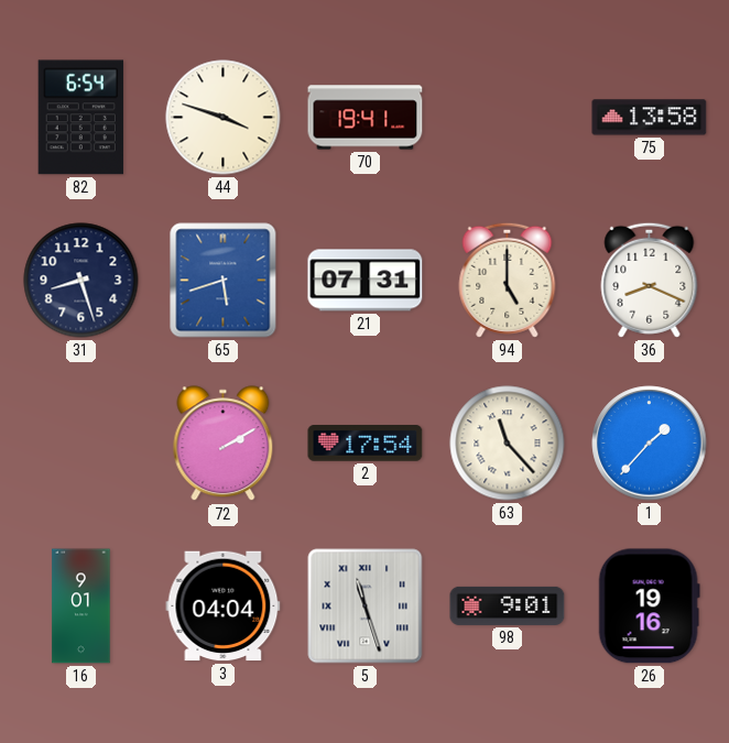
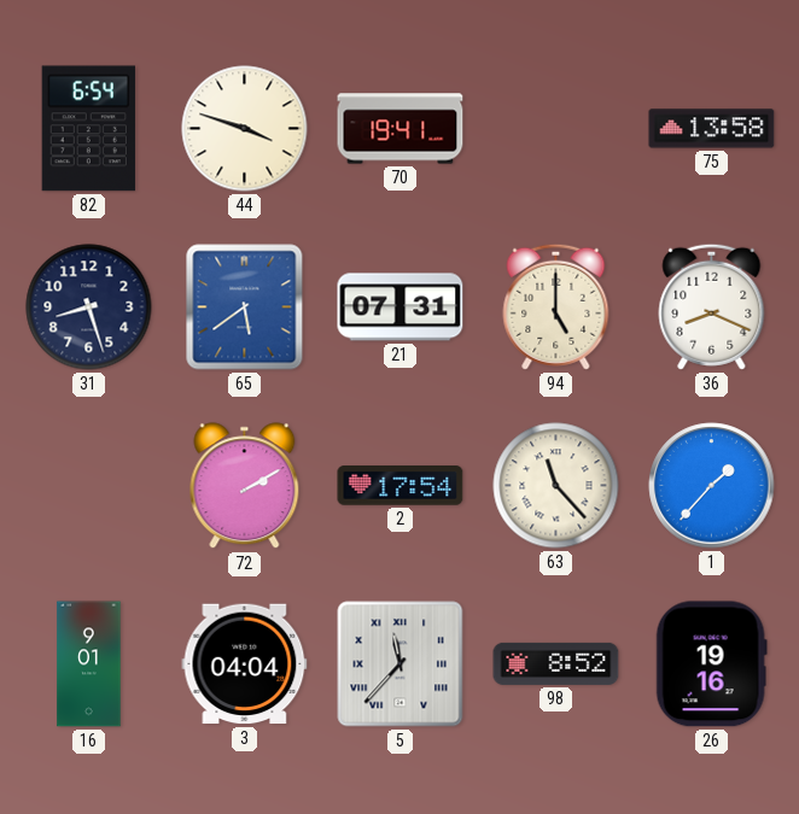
65: 5:42 -> 5:39 (245, 308)
5: 11:27 -> 11:37 (401, 664)
98: 9:01 -> 8:52 (556, 663)
